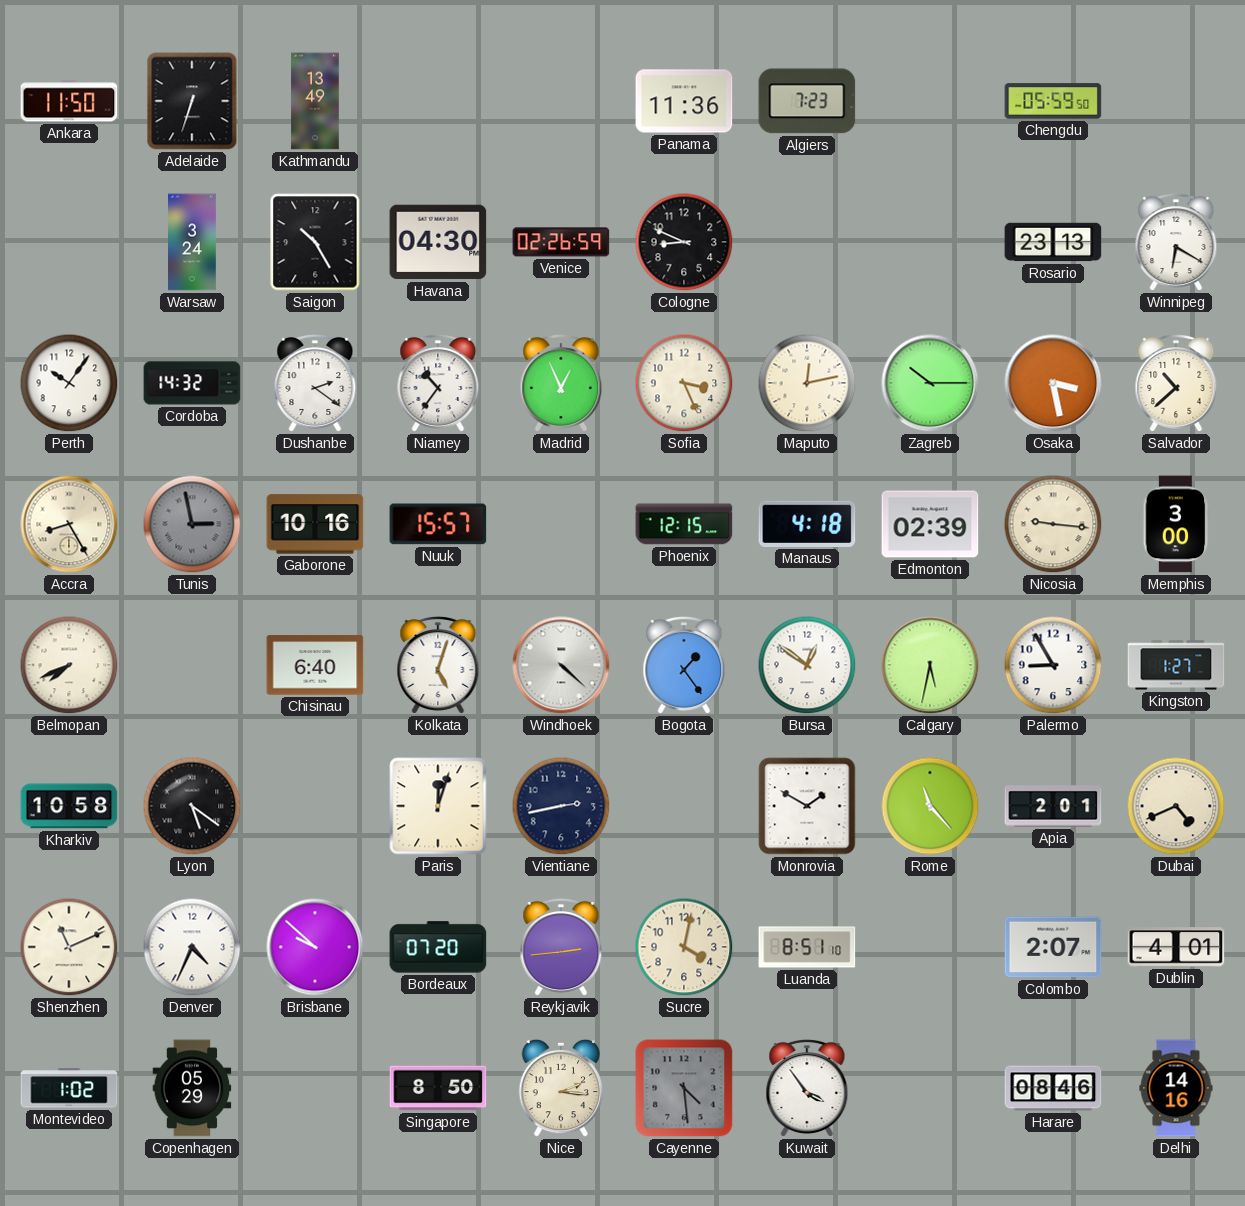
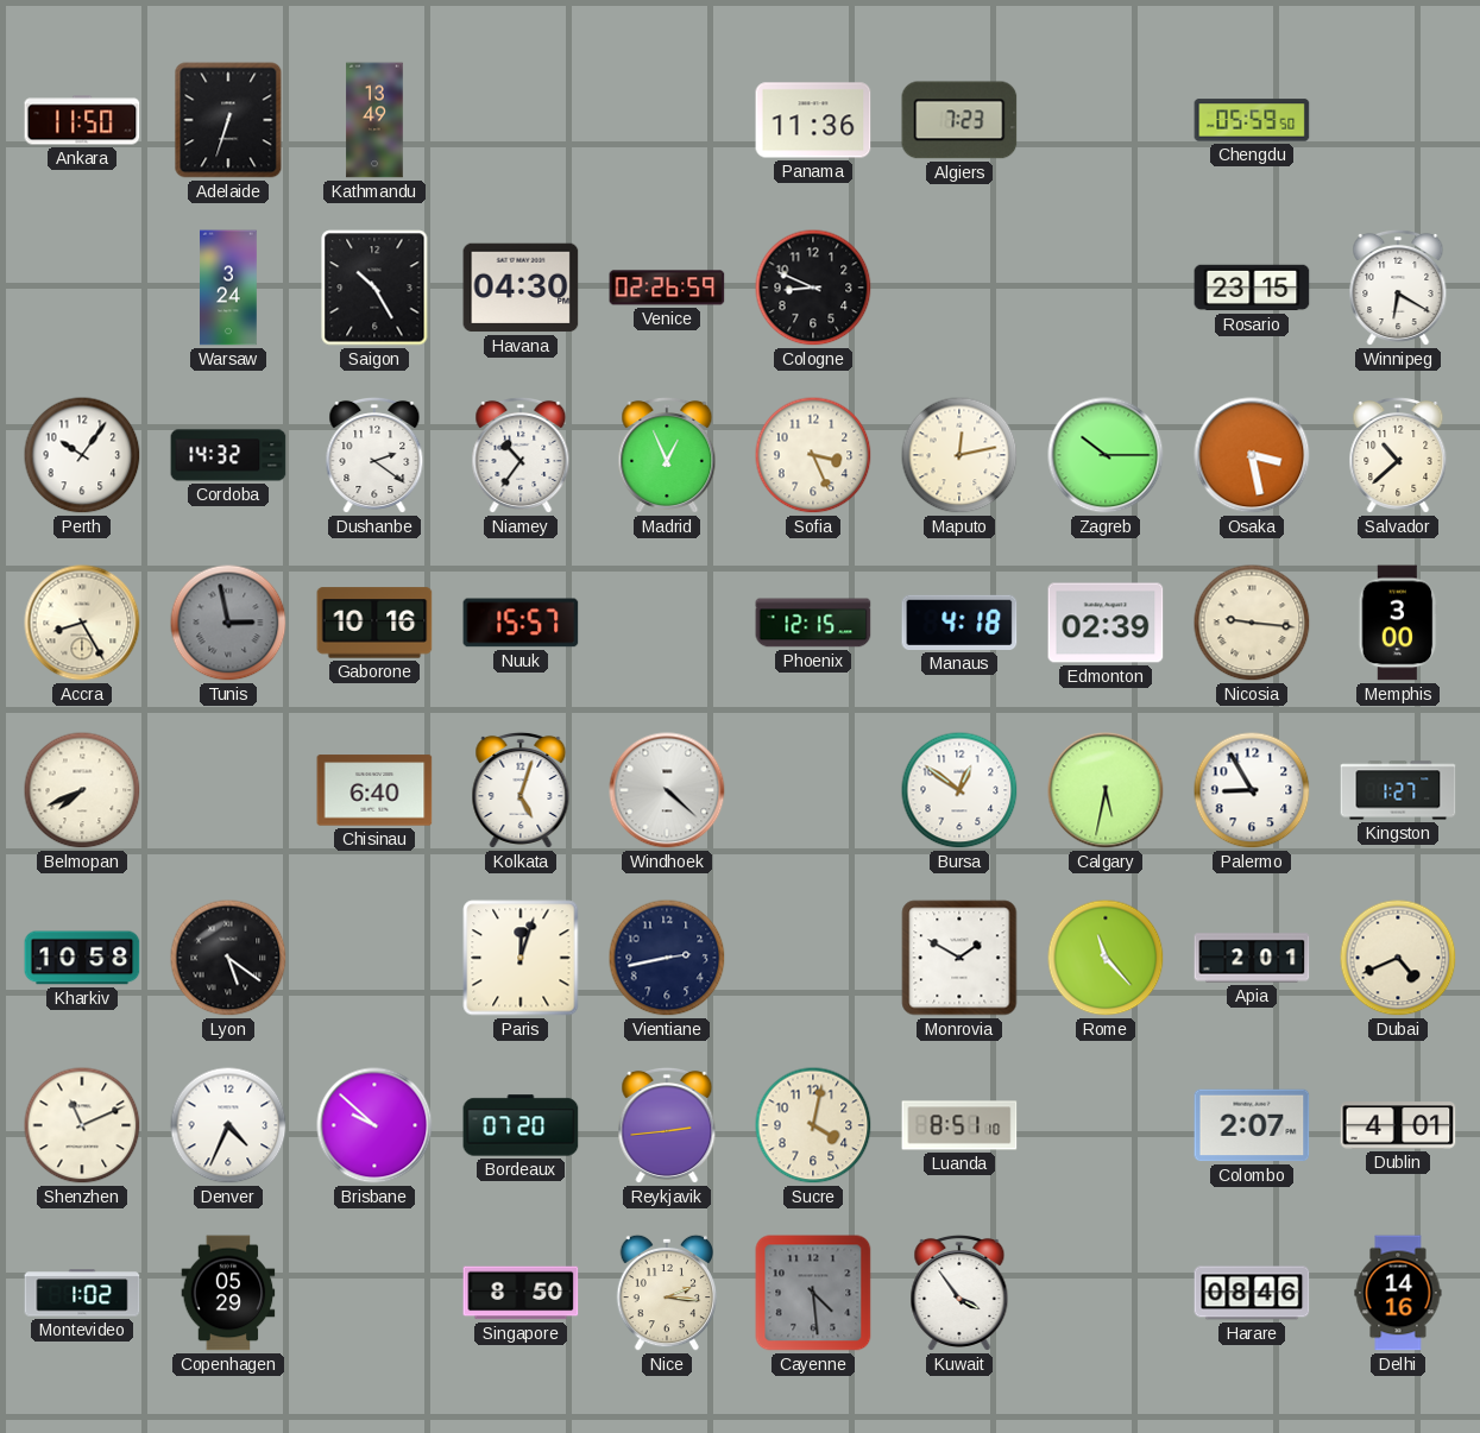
Rosario: 23:13 -> 23:15 (1252, 288)
Bogota: 1:24 -> none (684, 665)
